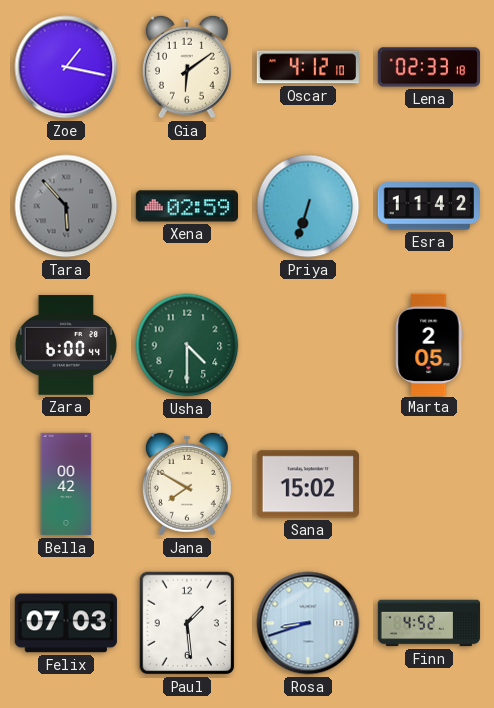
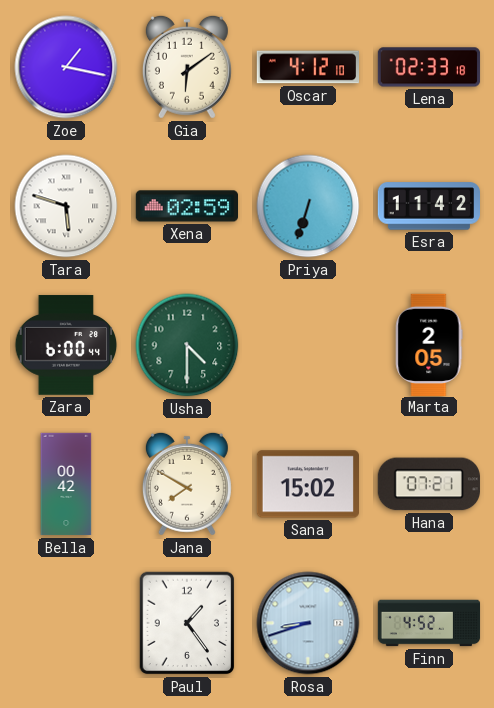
Tara: 5:53 -> 5:48 (66, 206)
Tara dial: grey -> white (66, 206)
Hana: none -> 07:21 (429, 484)
Felix: 07:03 -> none (66, 623)
Paul: 1:29 -> 1:24 (187, 623)
